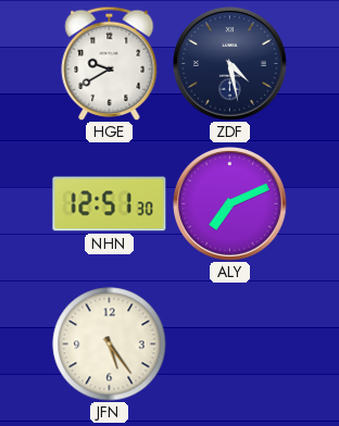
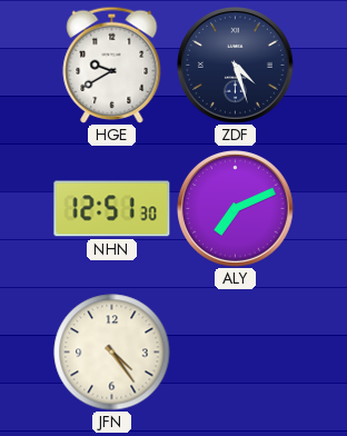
ZDF: 4:28 -> 4:27 (236, 66)
JFN: 5:24 -> 4:24 (112, 353)
